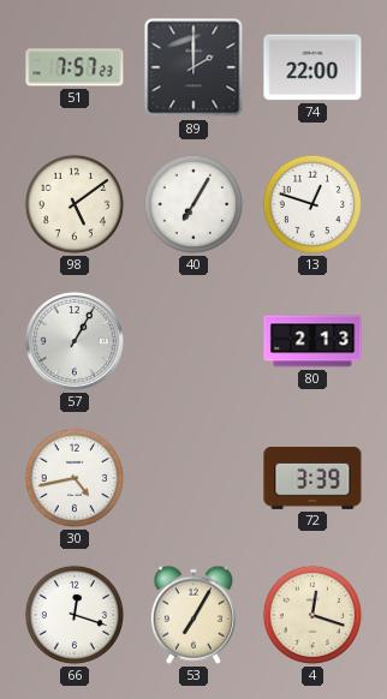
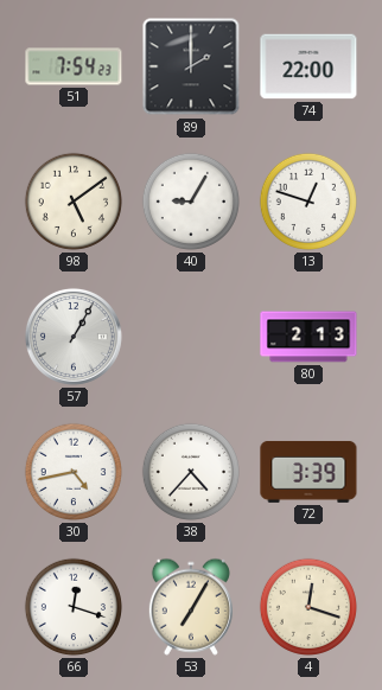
51: 7:57 -> 7:54 (74, 66)
40: 7:05 -> 9:05 (191, 202)
38: none -> 4:37 (191, 472)
